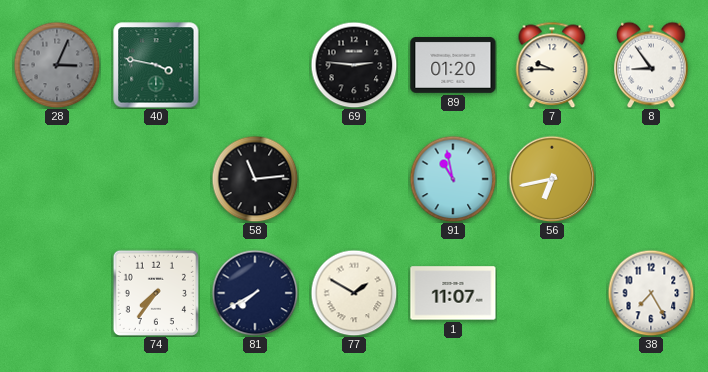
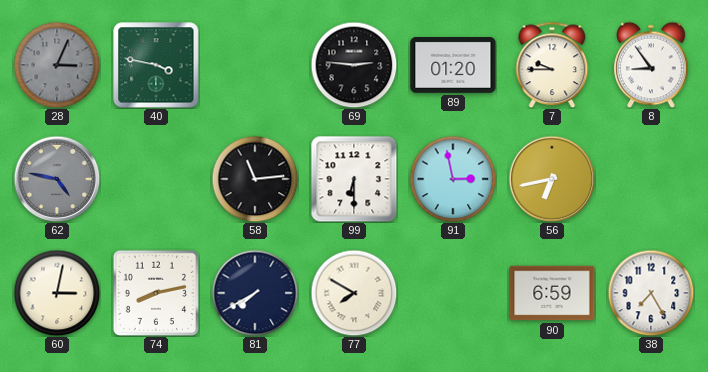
62: none -> 4:47 (57, 179)
99: none -> 6:30 (354, 179)
91: 10:58 -> 2:58 (453, 179)
60: none -> 3:02 (57, 293)
74: 7:36 -> 8:13 (156, 293)
77: 1:50 -> 7:50 (354, 293)
1: 11:07 -> none (453, 293)
90: none -> 6:59 (552, 293)
